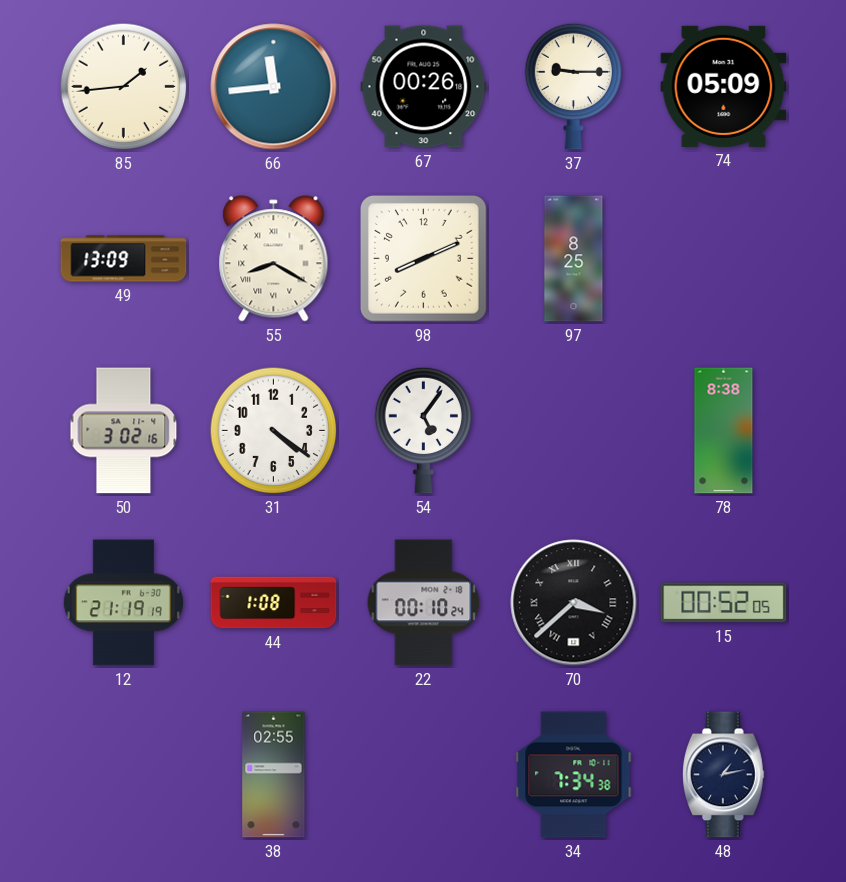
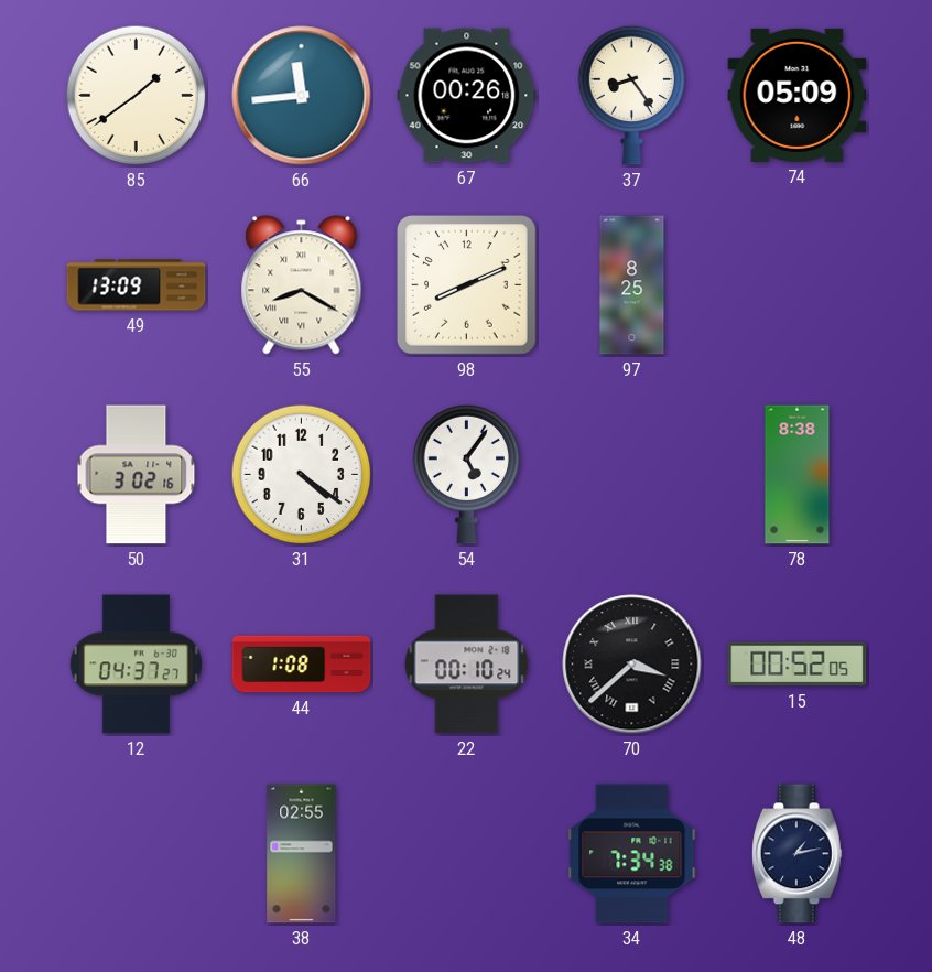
85: 1:44 -> 1:39 (137, 96)
37: 9:15 -> 8:24 (632, 95)
12: 21:19 -> 04:37 (136, 665)
